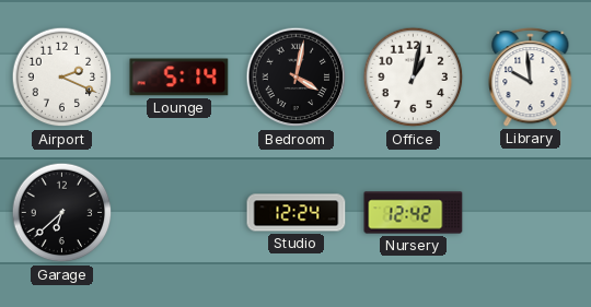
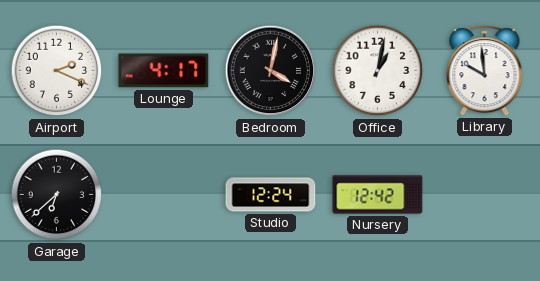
Lounge: 5:14 -> 4:17 (164, 71)
